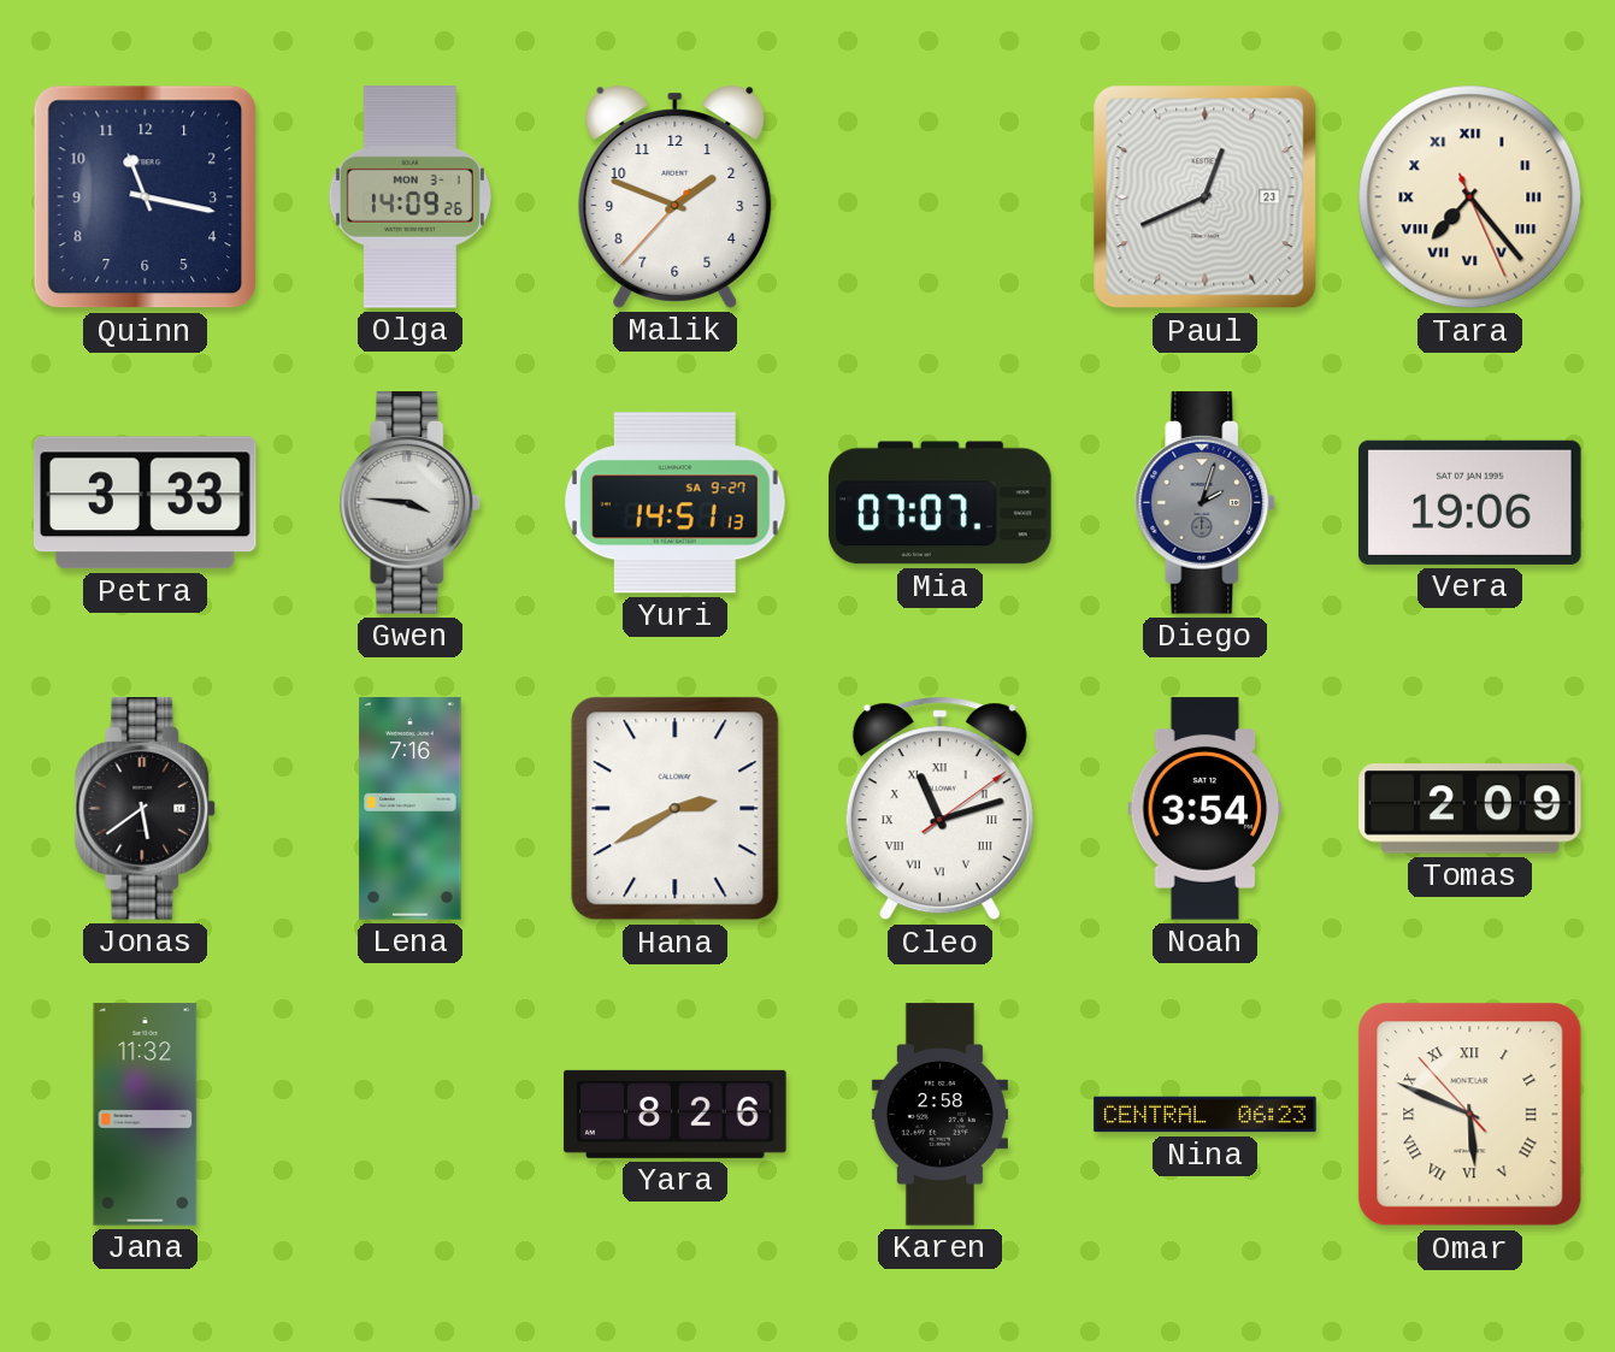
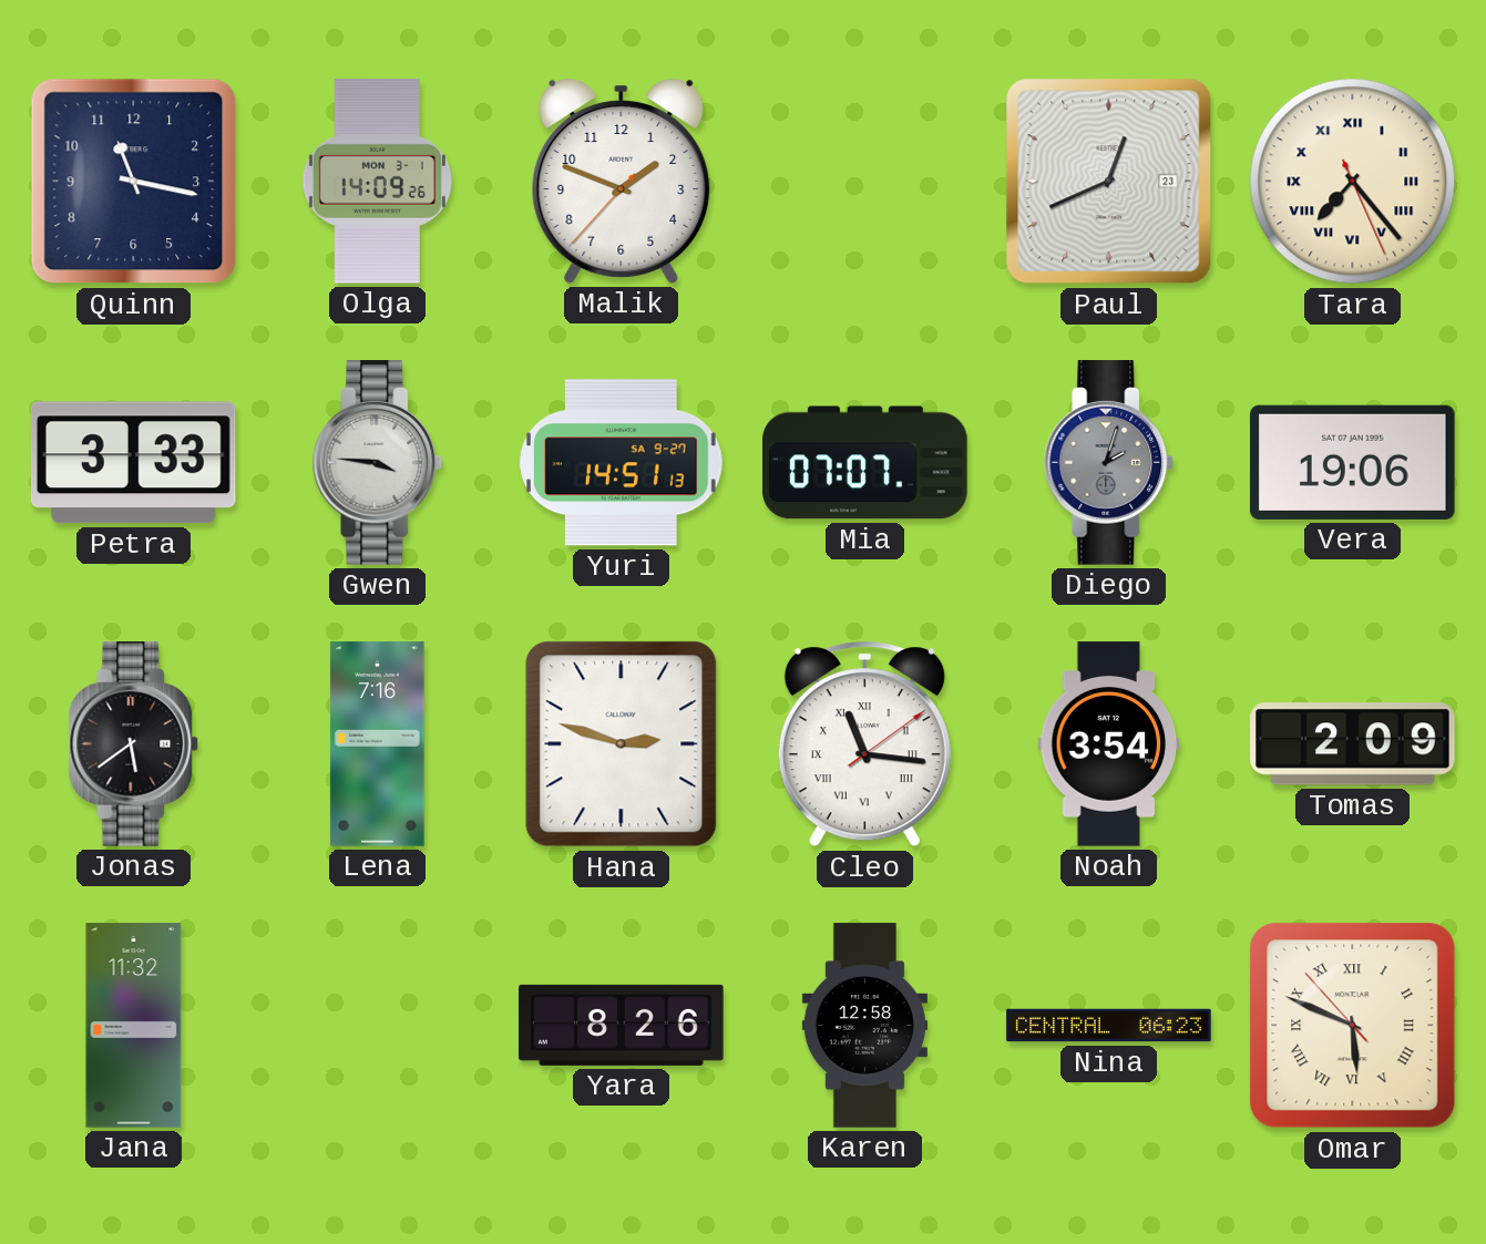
Hana: 2:40 -> 2:48 (622, 744)
Cleo: 11:12 -> 11:16 (864, 744)
Karen: 2:58 -> 12:58 (864, 1026)
